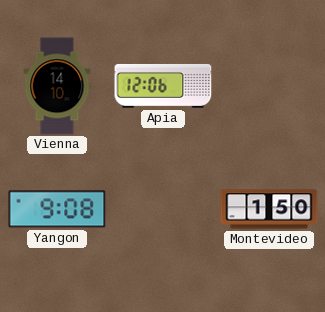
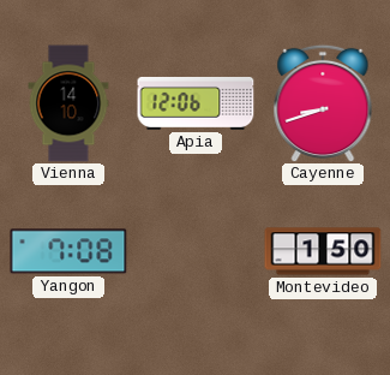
Cayenne: none -> 8:42 (323, 103)
Yangon: 9:08 -> 7:08 (68, 251)
